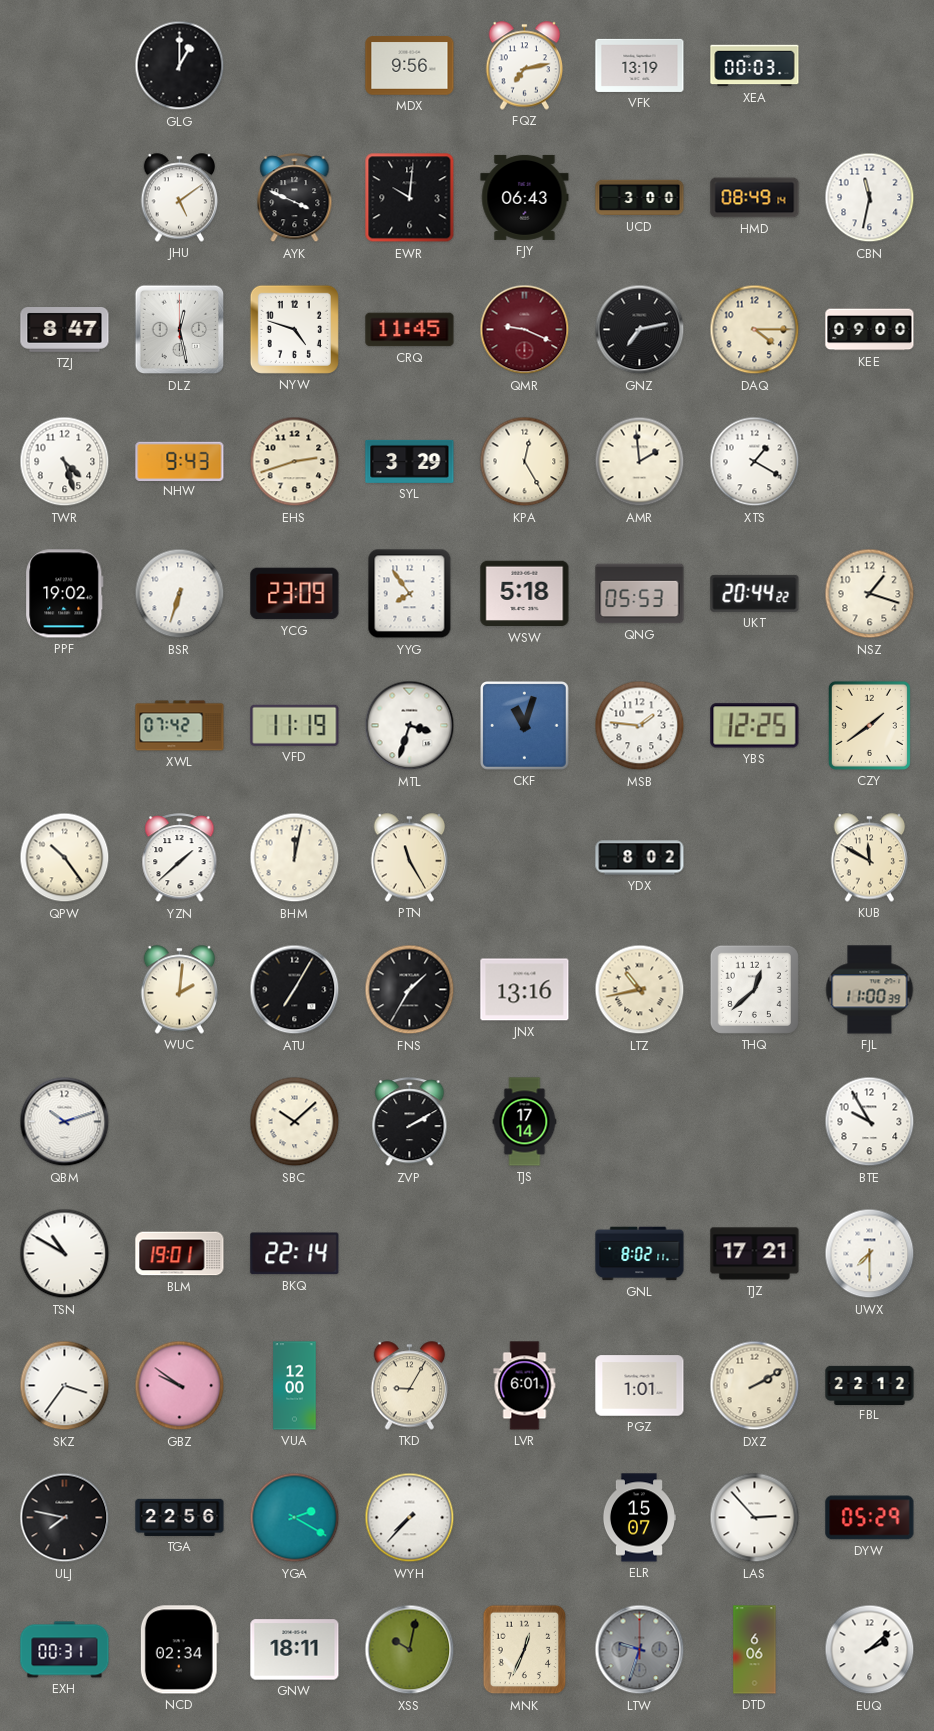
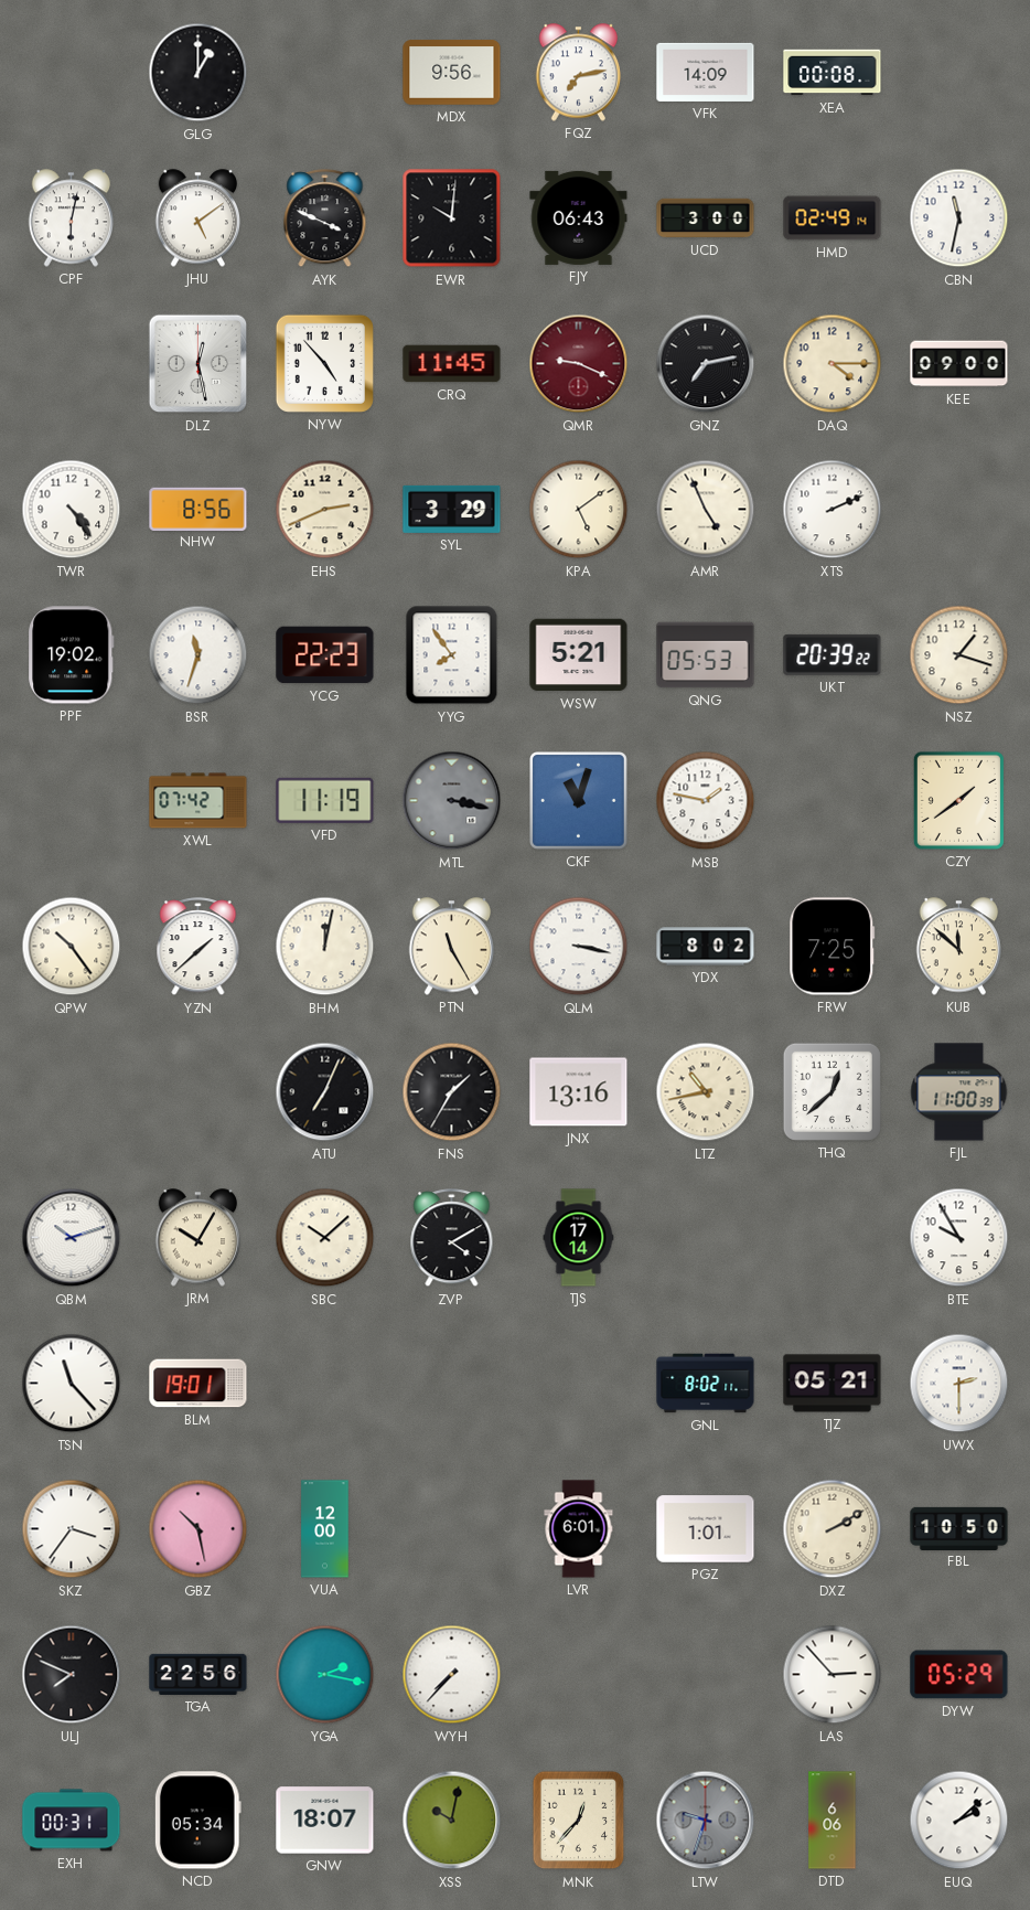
VFK: 13:19 -> 14:09 (706, 72)
XEA: 00:03 -> 00:08 (833, 73)
CPF: none -> 6:02 (72, 218)
HMD: 08:49 -> 02:49 (833, 218)
TZJ: 8:47 -> none (65, 330)
NYW: 4:48 -> 4:53 (324, 363)
TWR: 4:27 -> 4:24 (72, 510)
NHW: 9:43 -> 8:56 (199, 509)
EHS: 2:42 -> 2:41 (325, 510)
KPA: 12:25 -> 5:09 (579, 510)
AMR: 1:59 -> 4:56 (706, 510)
XTS: 1:20 -> 2:11 (833, 510)
BSR: 6:33 -> 11:33 (199, 655)
YCG: 23:09 -> 22:23 (325, 655)
WSW: 5:18 -> 5:21 (579, 655)
UKT: 20:44 -> 20:39 (833, 654)
MTL: 3:33 -> 3:17 (452, 801)
MTL dial: white -> grey (452, 801)
MSB: 1:46 -> 1:47 (706, 801)
YBS: 12:25 -> none (755, 726)
QLM: none -> 3:17 (579, 947)
FRW: none -> 7:25 (833, 947)
KUB: 11:50 -> 11:52 (959, 947)
WUC: 2:01 -> none (180, 990)
ATU: 7:05 -> 7:04 (325, 1092)
JRM: none -> 10:05 (199, 1238)
ZVP: 2:10 -> 4:10 (452, 1238)
TSN: 10:50 -> 11:23 (72, 1384)
BKQ: 22:14 -> none (295, 1254)
TJZ: 17:21 -> 05:21 (833, 1384)
UWX: 7:30 -> 2:30 (959, 1384)
GBZ: 9:51 -> 10:28 (199, 1529)
TKD: 9:05 -> none (410, 1386)
FBL: 22:12 -> 10:50 (959, 1528)
ULJ: 7:47 -> 7:49 (72, 1675)
YGA: 2:20 -> 2:17 (325, 1675)
ELR: 15:07 -> none (638, 1518)
NCD: 02:34 -> 05:34 (197, 1821)
GNW: 18:11 -> 18:07 (325, 1821)
MNK: 12:34 -> 12:37 (579, 1821)
